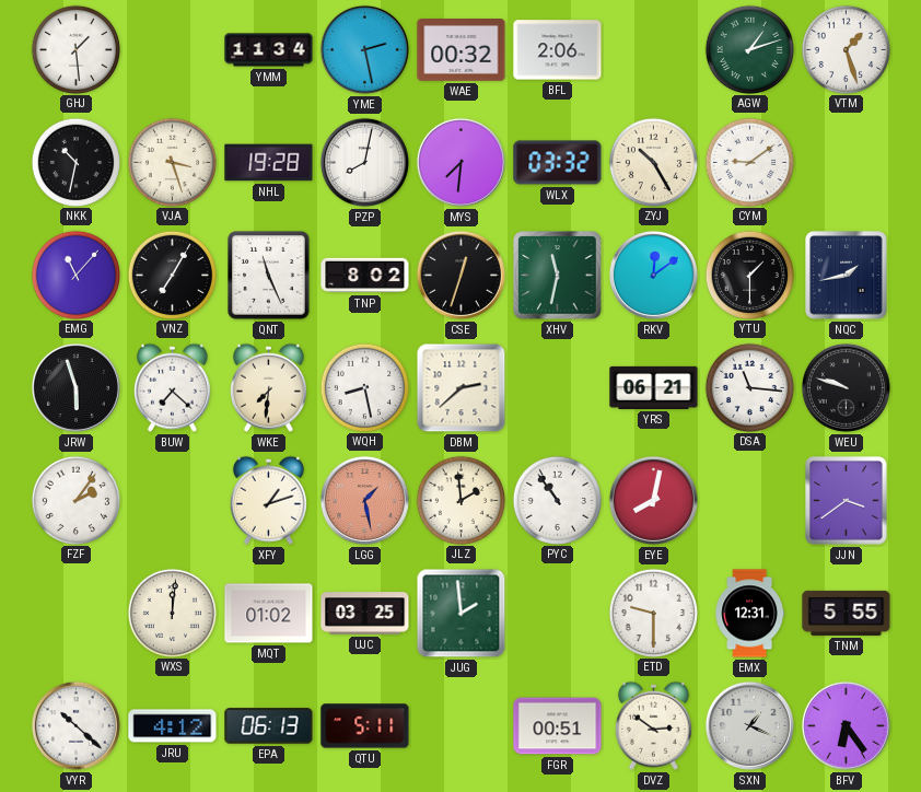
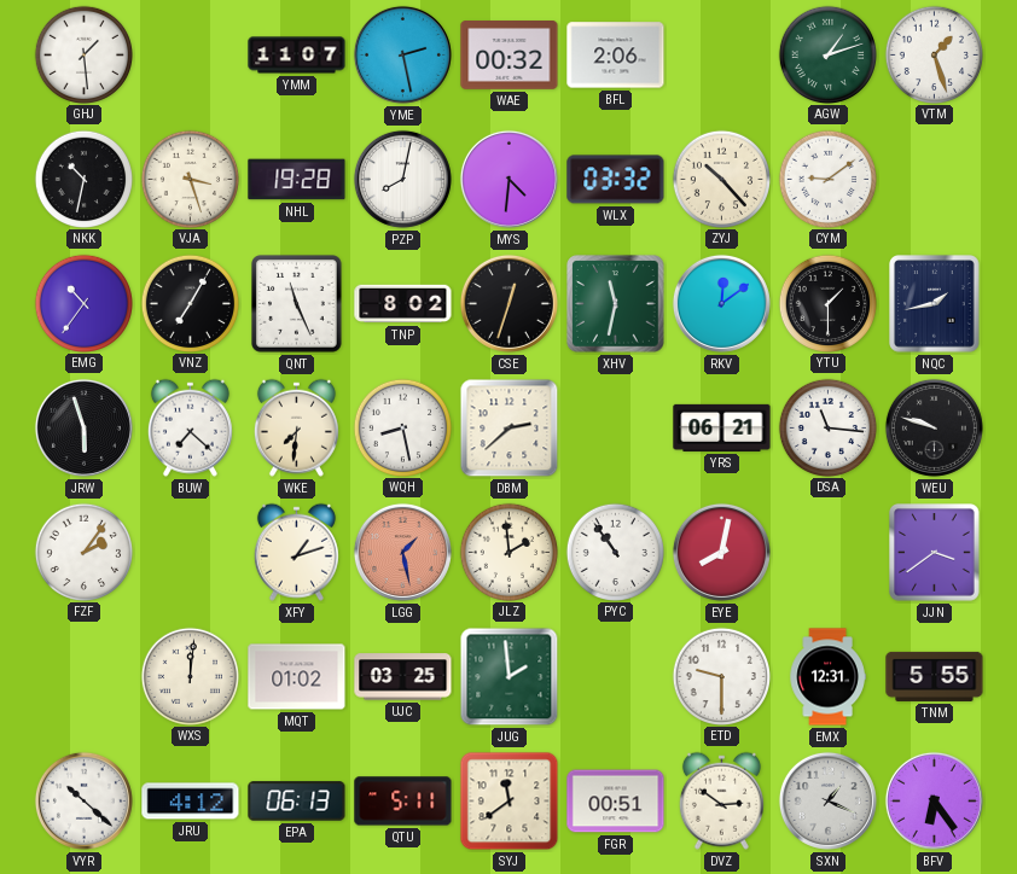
YMM: 11:34 -> 11:07 (297, 56)
MYS: 7:31 -> 4:31 (508, 179)
ZYJ: 10:25 -> 10:23 (721, 179)
EMG: 11:07 -> 10:36 (83, 303)
SYJ: none -> 11:39 (510, 802)
